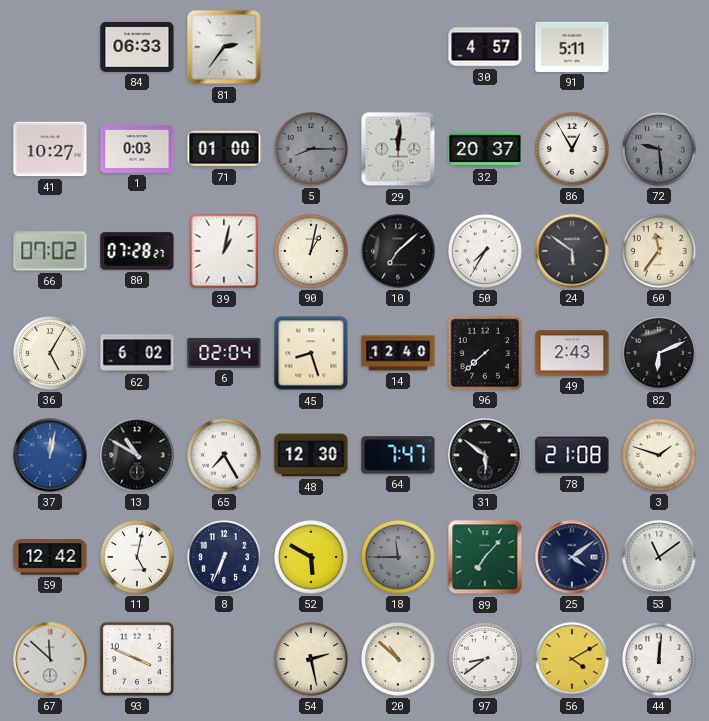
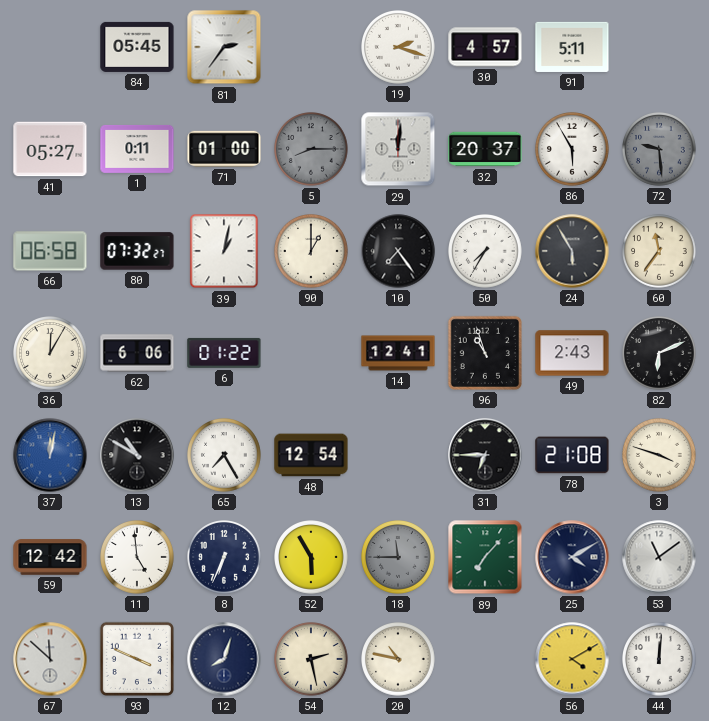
84: 06:33 -> 05:45 (137, 47)
19: none -> 2:18 (399, 48)
41: 10:27 -> 05:27 (50, 149)
1: 0:03 -> 0:11 (137, 149)
86: 12:55 -> 5:55 (573, 150)
66: 07:02 -> 06:58 (50, 251)
80: 07:28 -> 07:32 (137, 251)
90: 1:02 -> 1:00 (312, 252)
10: 7:08 -> 7:24 (398, 251)
24: 5:51 -> 5:55 (572, 251)
36: 5:05 -> 12:05 (51, 354)
62: 6:02 -> 6:06 (137, 353)
6: 02:04 -> 01:22 (224, 353)
45: 8:27 -> none (311, 353)
14: 12:40 -> 12:41 (398, 353)
96: 7:38 -> 10:57 (485, 353)
48: 12:30 -> 12:54 (311, 455)
64: 7:47 -> none (398, 455)
31: 5:51 -> 6:45 (485, 455)
3: 1:48 -> 3:48 (660, 456)
11: 5:02 -> 4:59 (138, 558)
52: 5:50 -> 5:55 (312, 558)
25: 4:09 -> 4:10 (572, 557)
12: none -> 8:03 (224, 659)
20: 10:52 -> 10:47 (399, 660)
97: 8:39 -> none (486, 660)
